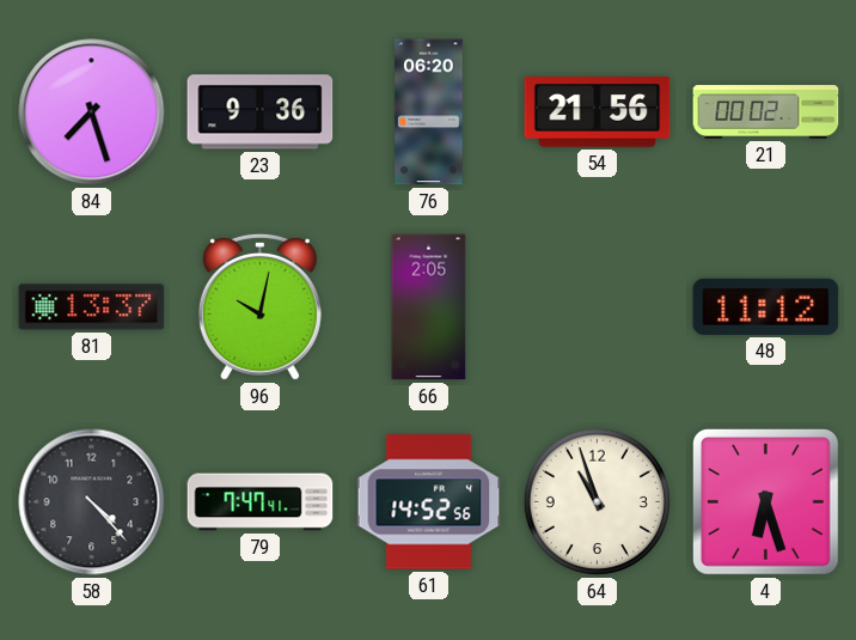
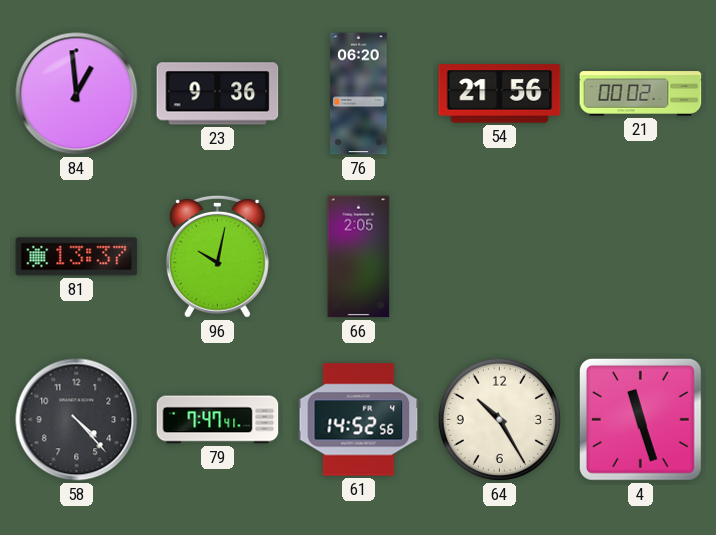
84: 7:27 -> 12:59 (77, 94)
48: 11:12 -> none (766, 306)
64: 10:57 -> 10:25 (499, 419)
4: 6:27 -> 11:27 (640, 419)
